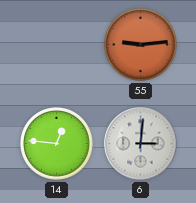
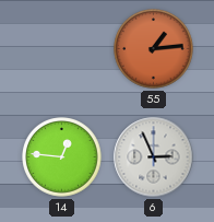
55: 9:14 -> 1:14 (154, 49)
6: 3:01 -> 2:56 (154, 157)
